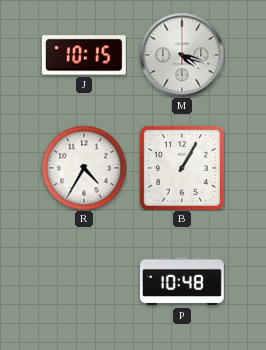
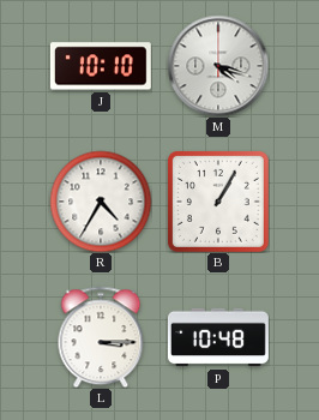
J: 10:15 -> 10:10 (101, 66)
L: none -> 3:15 (101, 337)
